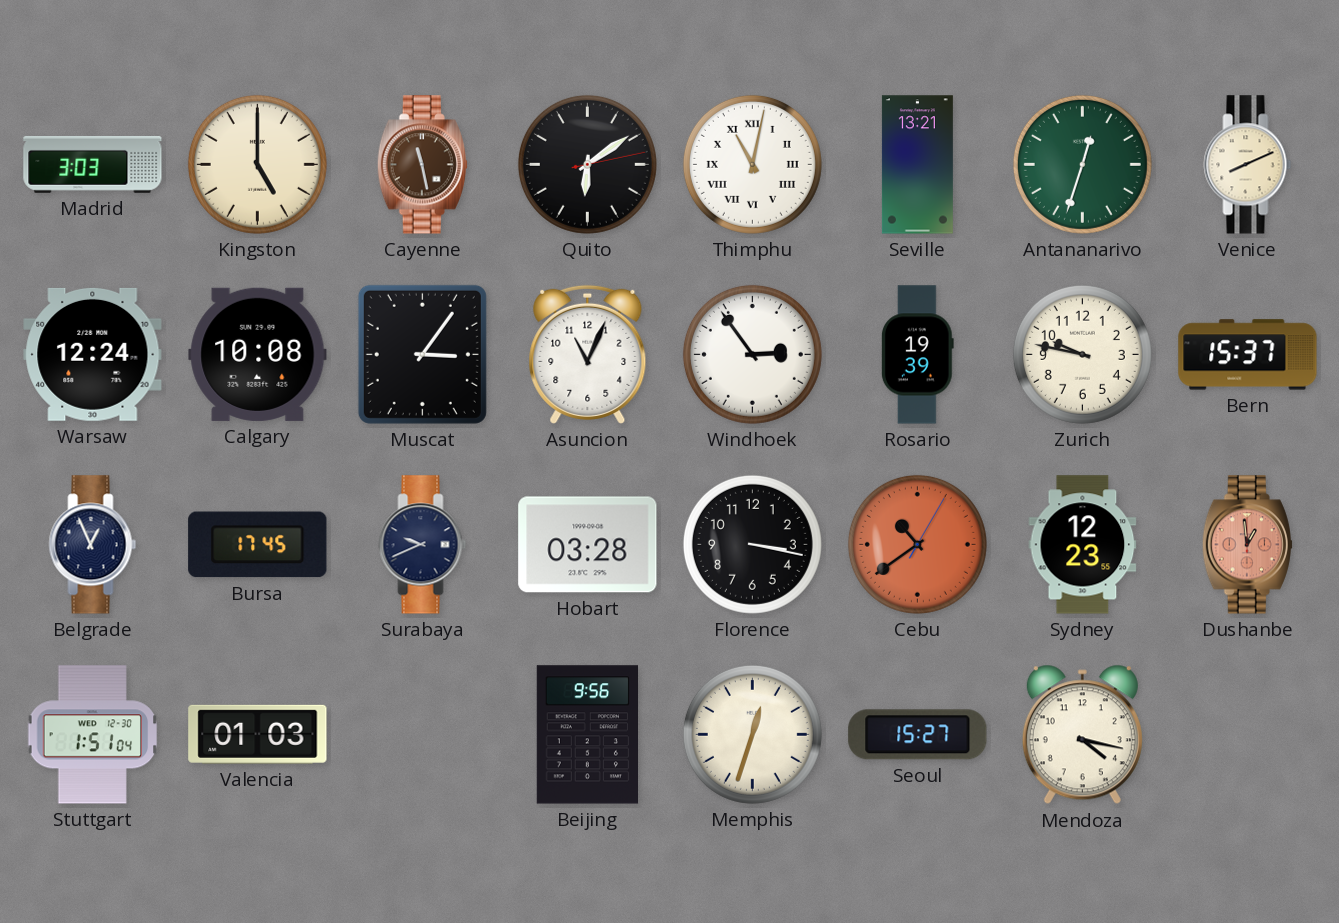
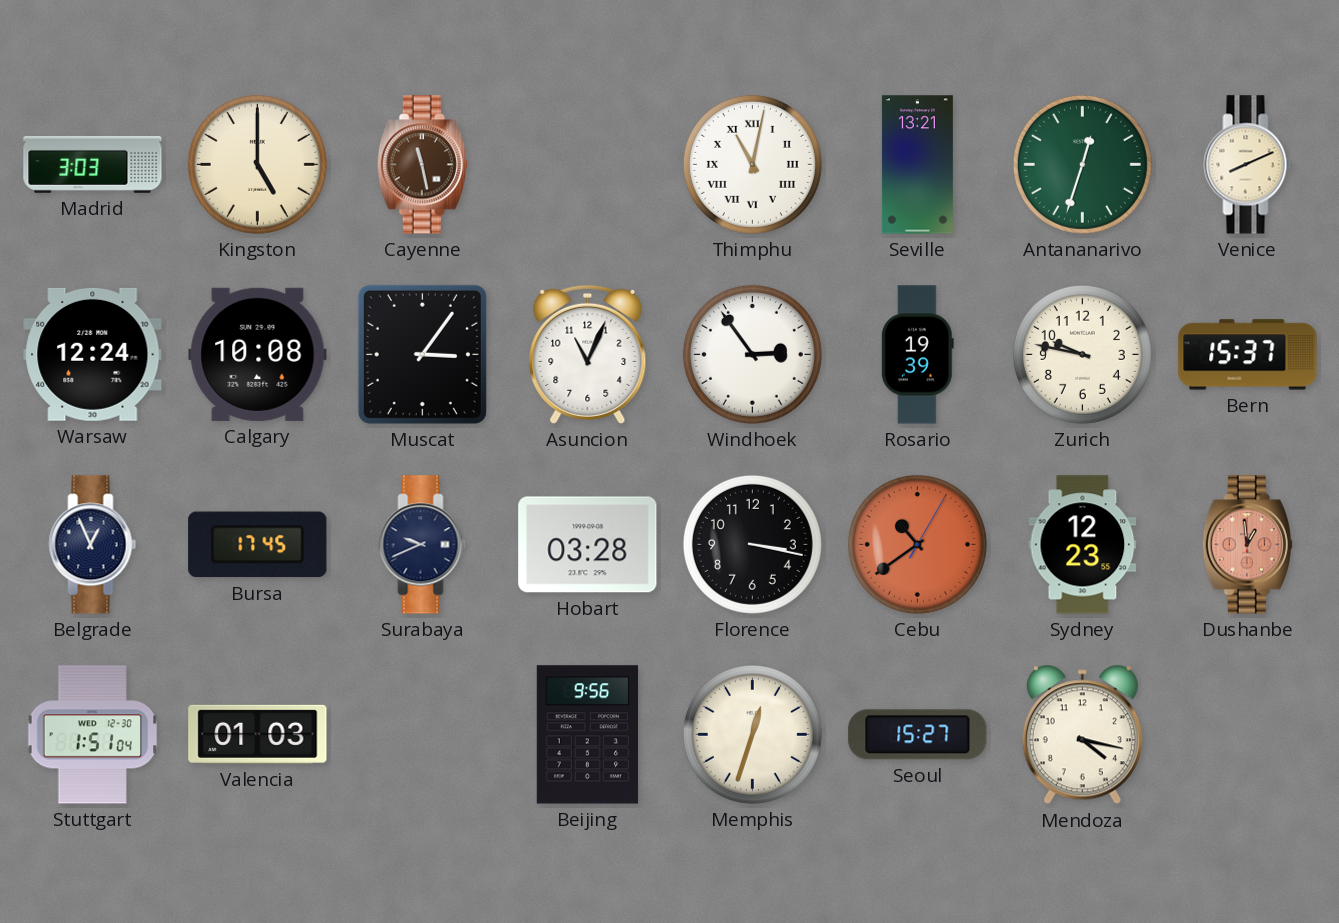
Quito: 6:09 -> none (587, 164)
